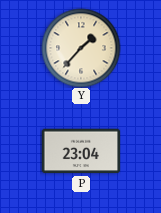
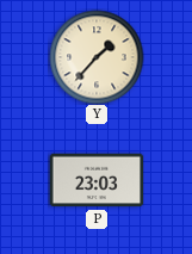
P: 23:04 -> 23:03 (97, 180)
